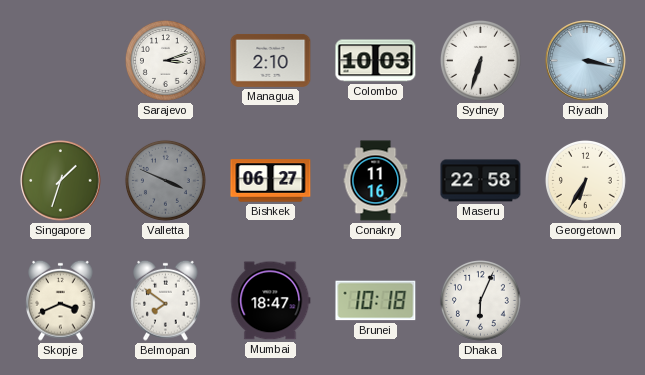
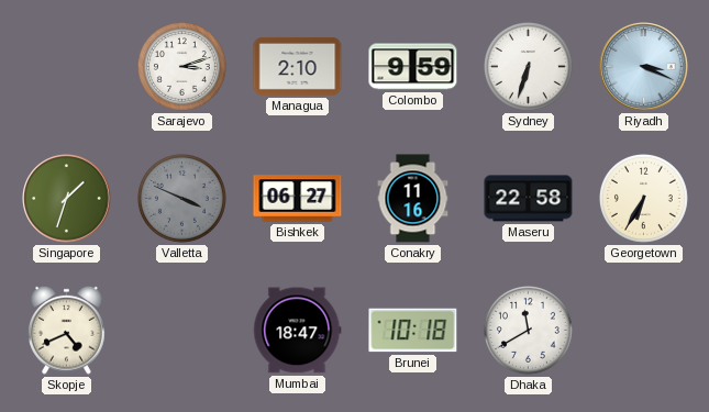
Colombo: 10:03 -> 9:59 (413, 67)
Riyadh: 3:17 -> 3:19 (644, 67)
Skopje: 3:41 -> 4:41 (67, 330)
Belmopan: 7:51 -> none (166, 300)
Dhaka: 6:04 -> 11:40 (528, 330)
